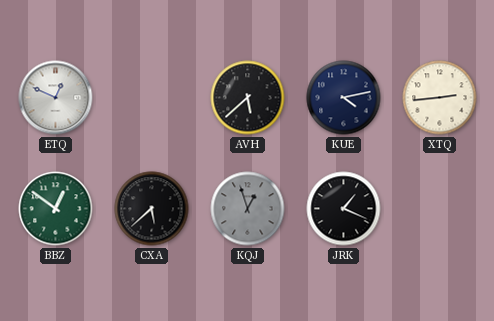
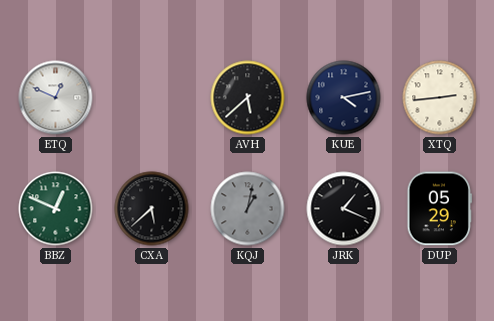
BBZ: 12:51 -> 12:49 (56, 209)
KQJ: 12:57 -> 1:02 (248, 209)
DUP: none -> 05:29 (439, 209)
